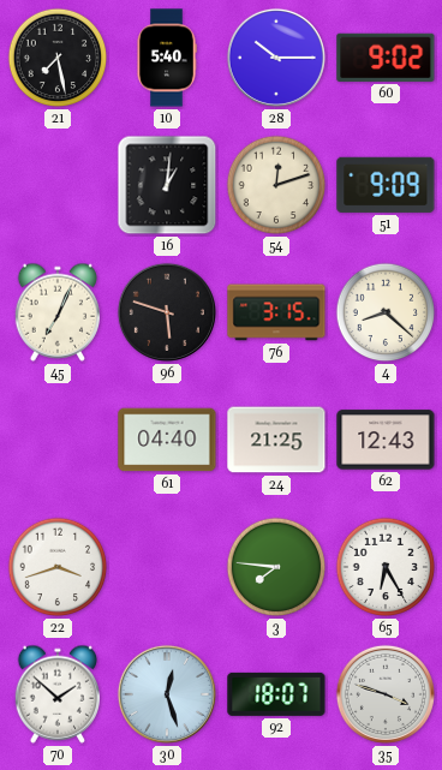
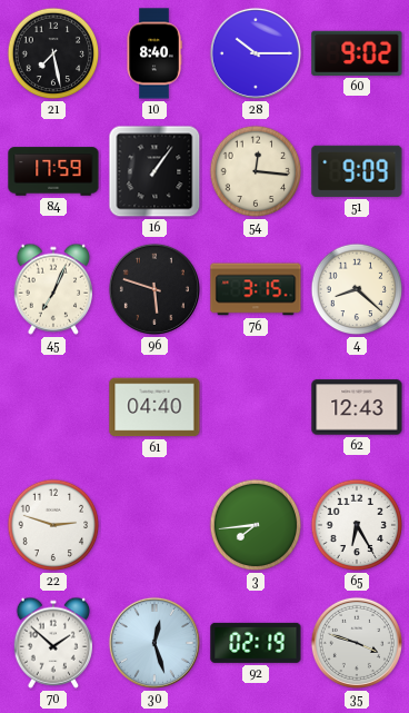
10: 5:40 -> 8:40 (154, 53)
84: none -> 17:59 (53, 171)
16: 1:01 -> 1:06 (154, 171)
54: 12:12 -> 12:16 (256, 171)
24: 21:25 -> none (276, 440)
22: 3:42 -> 2:48 (53, 525)
3: 7:46 -> 7:44 (256, 525)
92: 18:07 -> 02:19 (256, 643)
